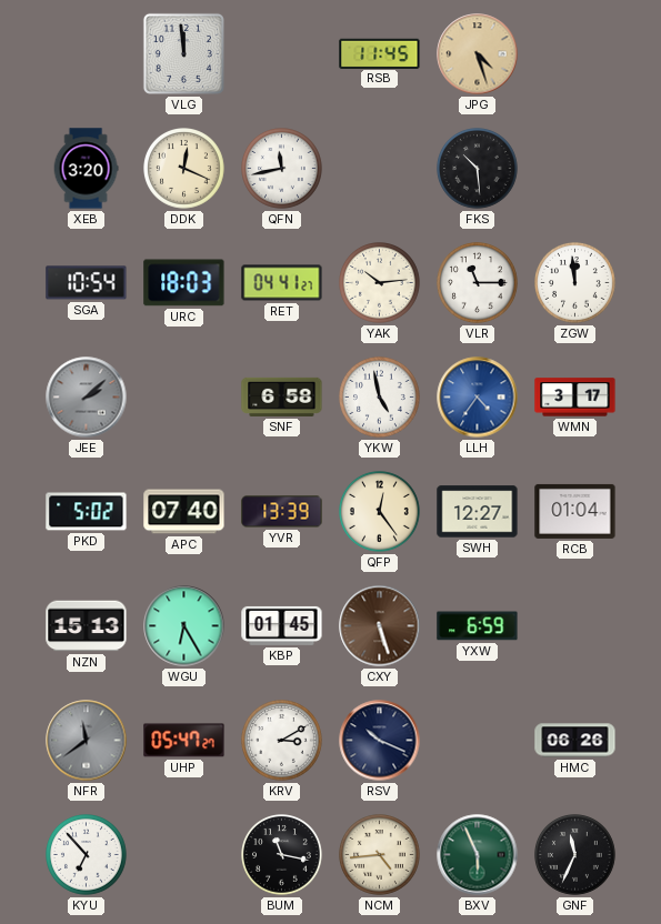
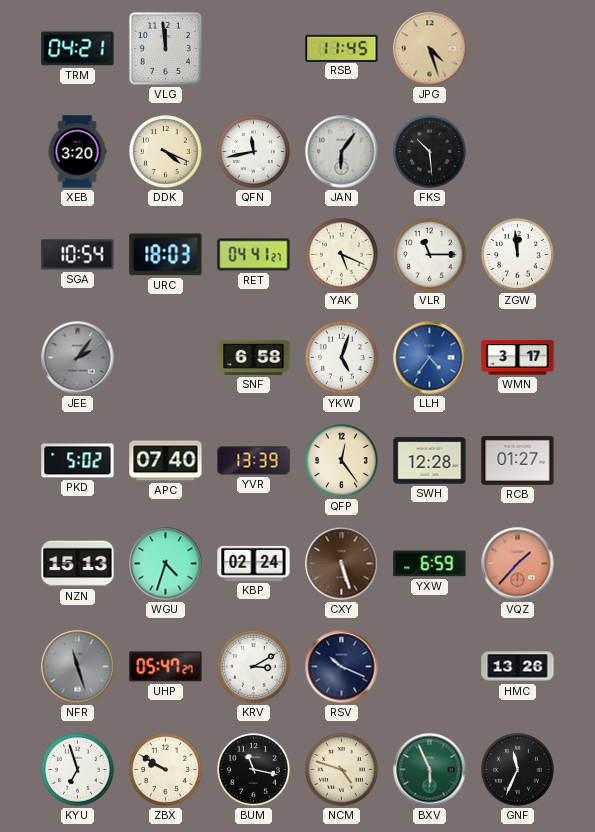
TRM: none -> 04:21 (78, 49)
DDK: 12:19 -> 4:19 (166, 152)
JAN: none -> 6:06 (342, 152)
YAK: 10:14 -> 5:19 (342, 255)
JEE: 2:08 -> 2:06 (78, 358)
YKW: 4:58 -> 5:03 (342, 358)
SWH: 12:27 -> 12:28 (430, 461)
RCB: 01:04 -> 01:27 (518, 460)
WGU: 6:25 -> 4:33 (166, 564)
KBP: 01:45 -> 02:24 (254, 563)
VQZ: none -> 1:37 (518, 564)
NFR: 11:39 -> 11:27 (78, 667)
HMC: 06:26 -> 13:26 (518, 667)
KYU: 6:53 -> 6:57 (78, 770)
ZBX: none -> 9:50 (166, 770)
NCM: 4:44 -> 4:48 (342, 770)
